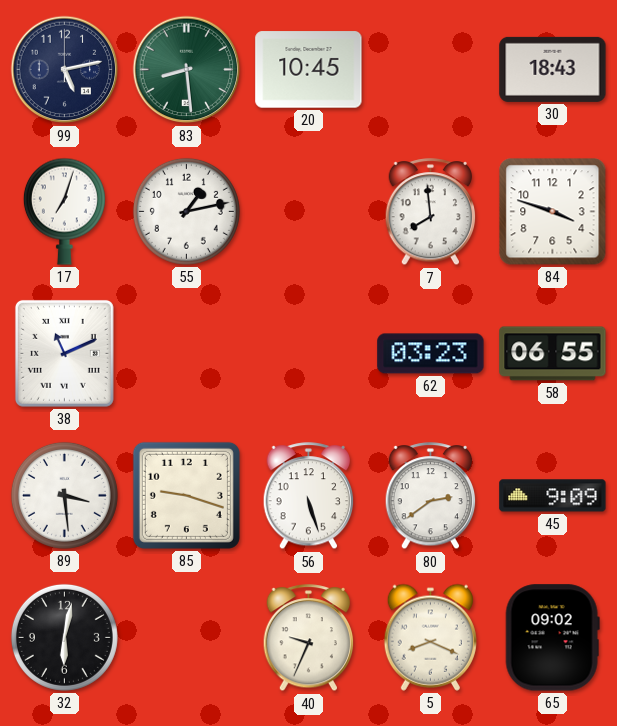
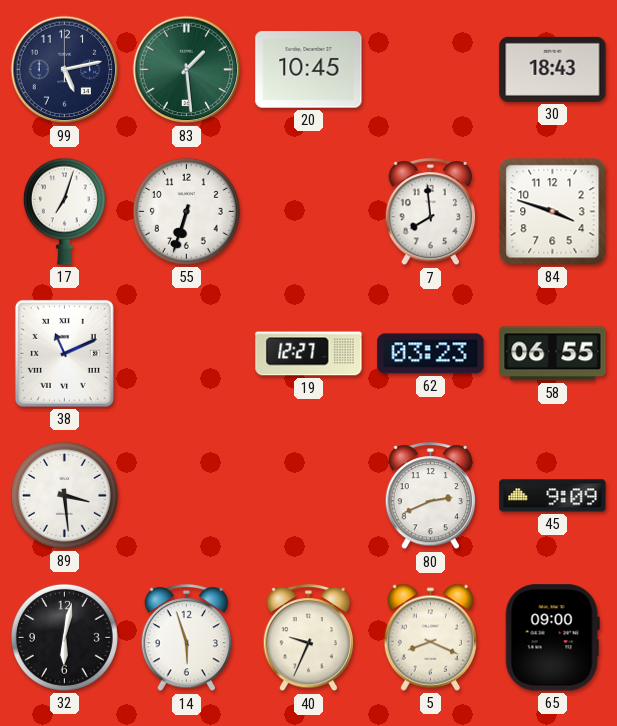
83: 8:29 -> 1:29 (187, 70)
55: 1:13 -> 6:33 (186, 211)
19: none -> 12:27 (309, 354)
85: 9:18 -> none (186, 495)
56: 5:27 -> none (309, 496)
80: 2:39 -> 2:41 (431, 496)
14: none -> 5:57 (187, 638)
65: 09:02 -> 09:00 (552, 638)
